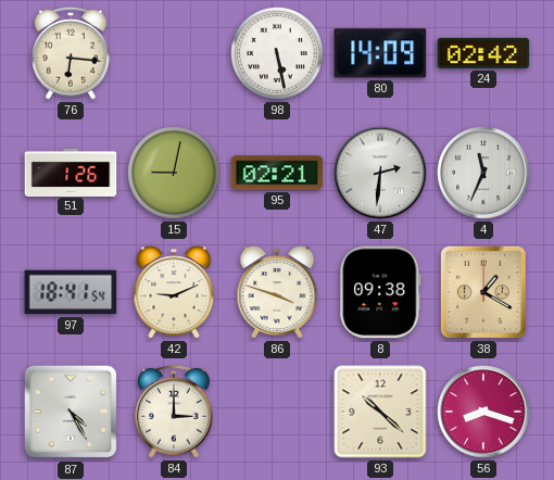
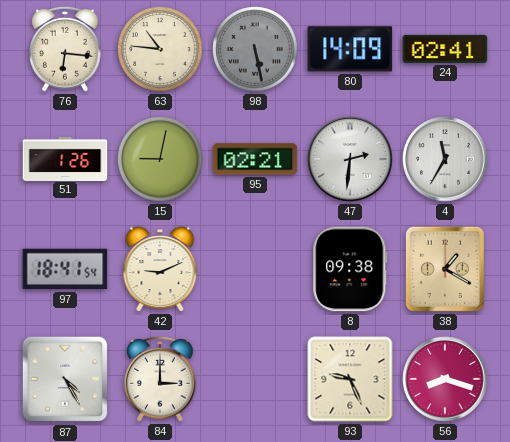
63: none -> 10:46 (160, 49)
98 dial: white -> grey (255, 49)
24: 02:42 -> 02:41 (445, 49)
4: 11:34 -> 11:35 (445, 159)
86: 3:48 -> none (277, 292)
93: 10:22 -> 9:26 (350, 379)
